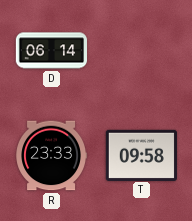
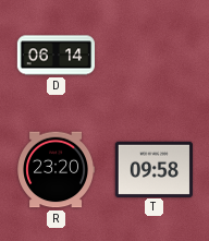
R: 23:33 -> 23:20 (56, 170)
